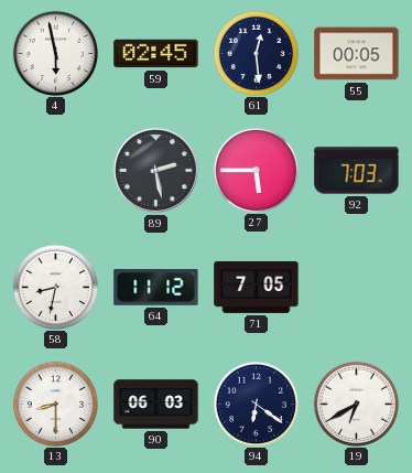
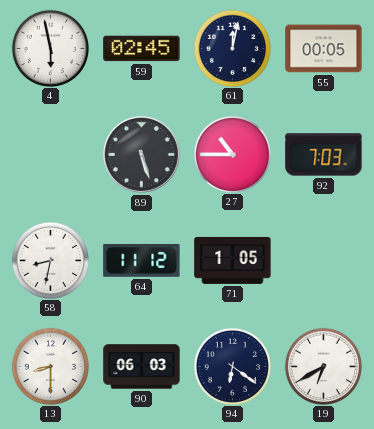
61: 12:29 -> 12:02 (232, 48)
89: 2:28 -> 5:27 (141, 154)
27: 5:45 -> 10:45 (232, 154)
71: 7:05 -> 1:05 (233, 260)
